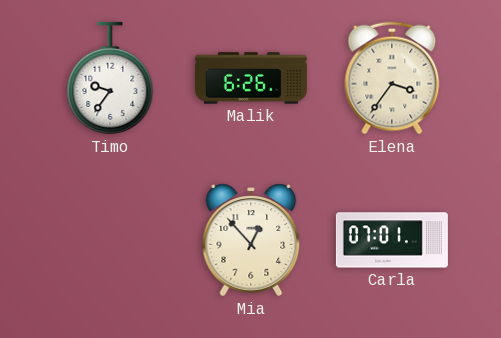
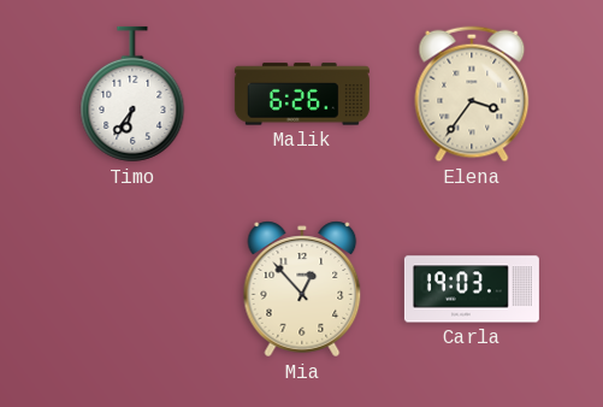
Timo: 9:36 -> 6:36 (132, 94)
Carla: 07:01 -> 19:03 (472, 289)
